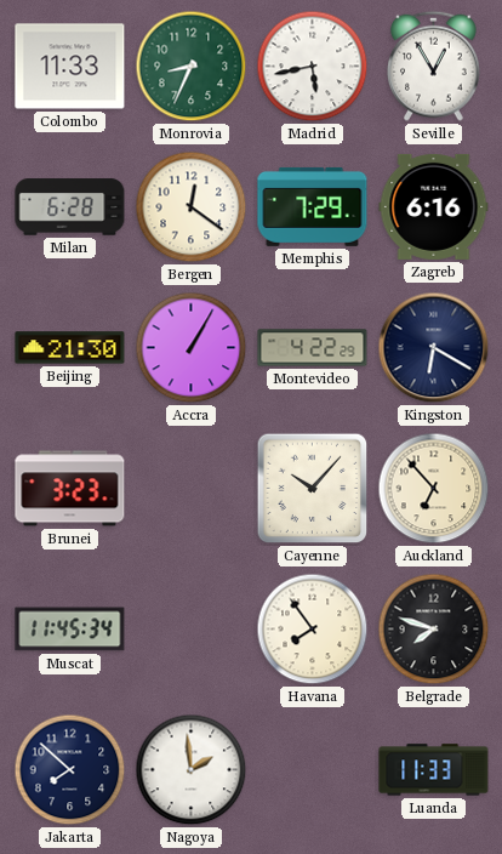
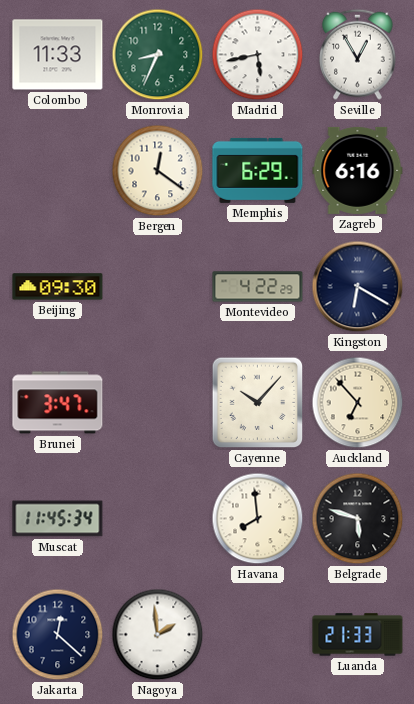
Milan: 6:28 -> none (70, 207)
Memphis: 7:29 -> 6:29 (258, 170)
Beijing: 21:30 -> 09:30 (58, 287)
Accra: 1:05 -> none (192, 348)
Brunei: 3:23 -> 3:47 (58, 403)
Havana: 7:54 -> 7:59 (258, 519)
Belgrade: 7:48 -> 5:48 (358, 519)
Jakarta: 7:52 -> 12:22 (58, 635)
Luanda: 11:33 -> 21:33 (358, 635)
